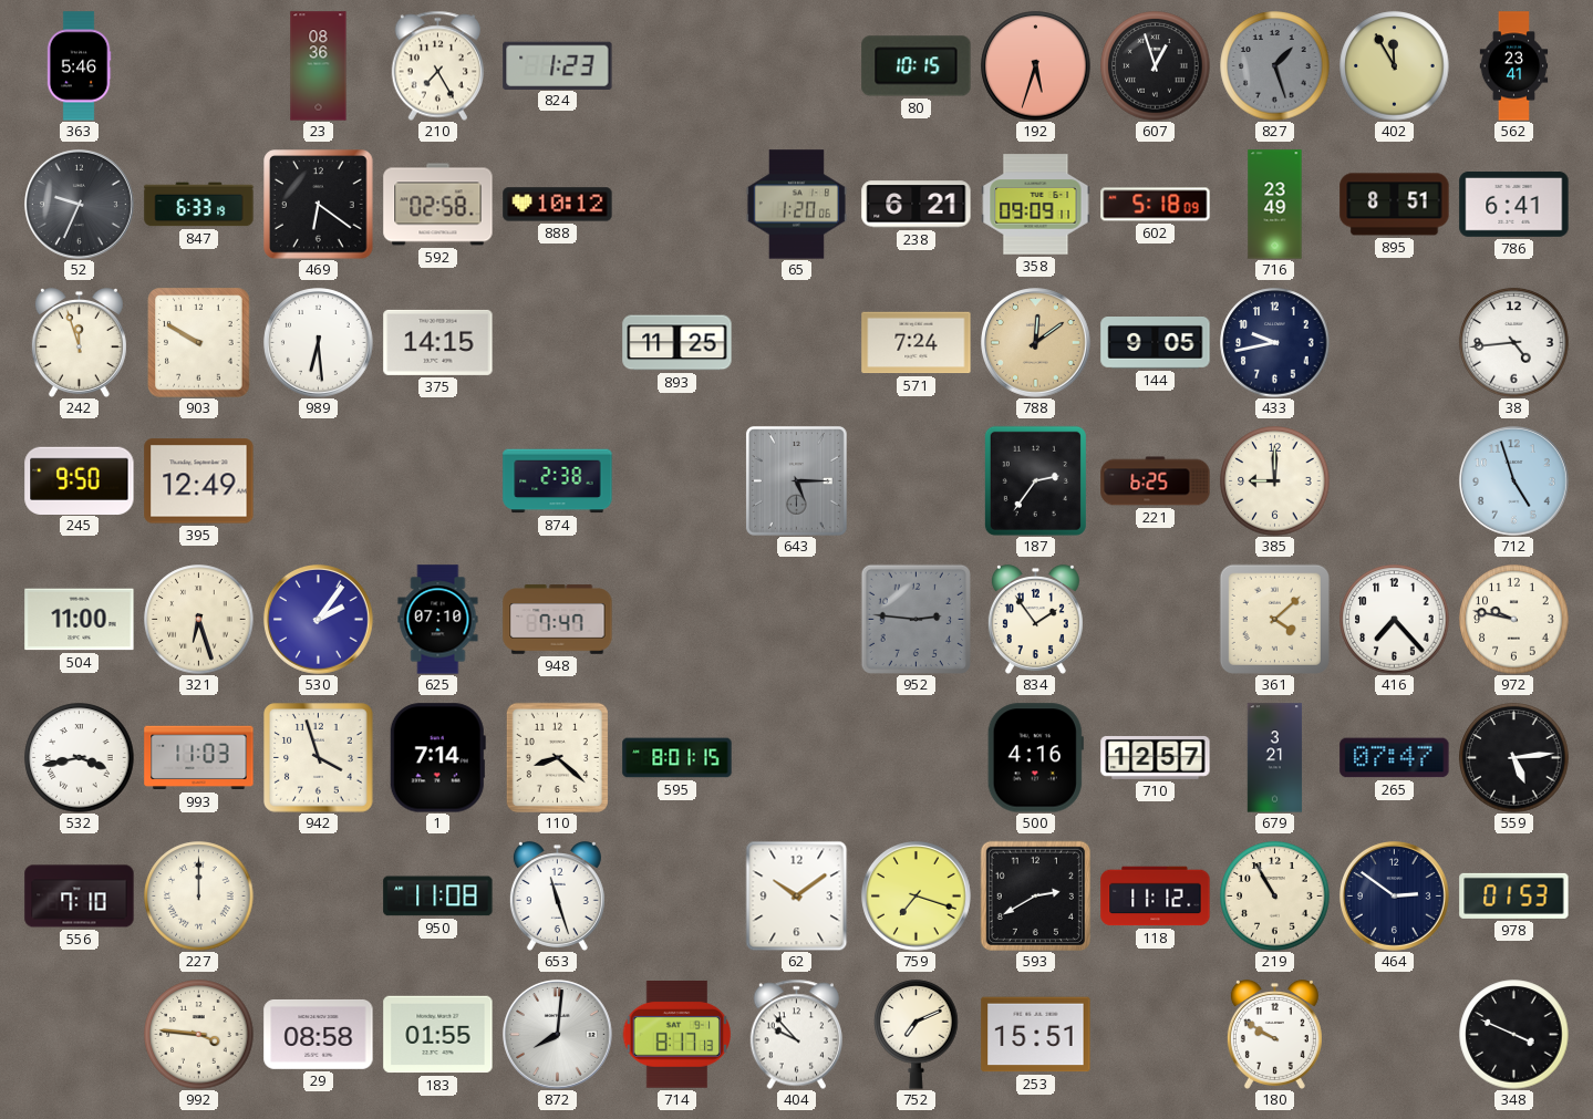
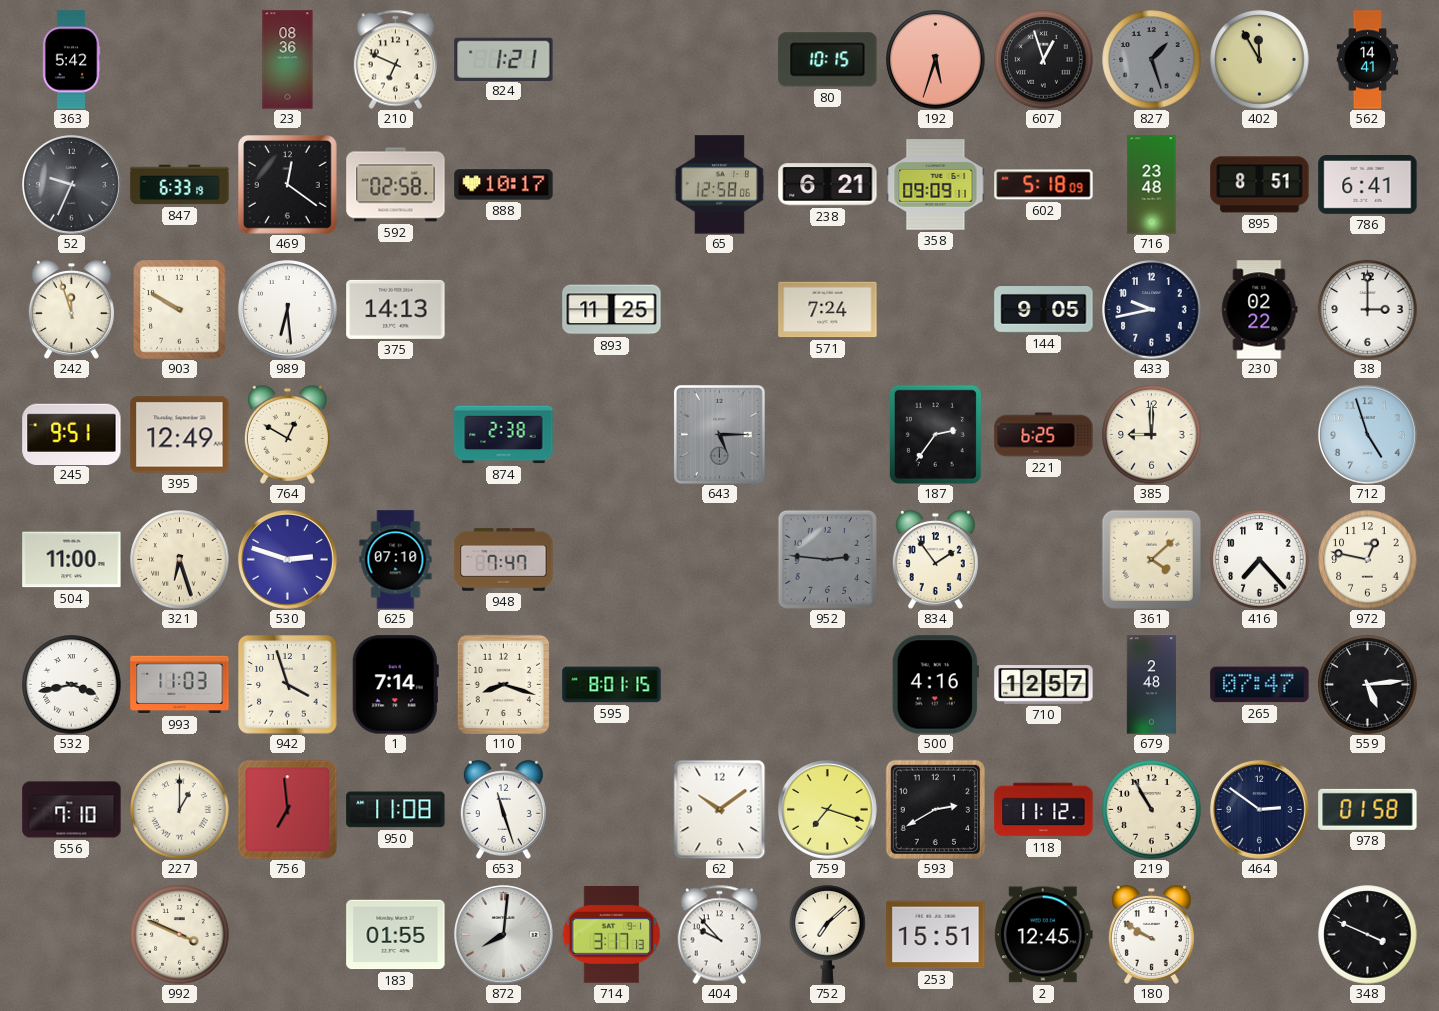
363: 5:46 -> 5:42 (71, 60)
210: 7:25 -> 6:49 (395, 59)
824: 1:23 -> 1:21 (504, 59)
562: 23:41 -> 14:41 (1368, 60)
469: 6:21 -> 12:21 (288, 185)
888: 10:12 -> 10:17 (504, 185)
65: 1:20 -> 12:58 (719, 185)
716: 23:49 -> 23:48 (1152, 185)
375: 14:15 -> 14:13 (396, 309)
788: 12:09 -> none (1036, 343)
230: none -> 02:22 (1260, 310)
38: 4:44 -> 3:00 (1368, 310)
245: 9:50 -> 9:51 (72, 434)
764: none -> 12:50 (287, 435)
530: 2:06 -> 2:48 (288, 560)
972: 9:47 -> 12:47 (1368, 560)
110: 8:22 -> 8:18 (503, 684)
679: 3:21 -> 2:48 (1152, 685)
227: 12:00 -> 1:00 (180, 810)
756: none -> 6:59 (287, 809)
978: 01:53 -> 01:58 (1368, 809)
992: 3:46 -> 3:49 (180, 935)
29: 08:58 -> none (319, 1034)
714: 8:17 -> 3:17 (611, 935)
752: 7:11 -> 7:08 (828, 935)
2: none -> 12:45 (1043, 935)
